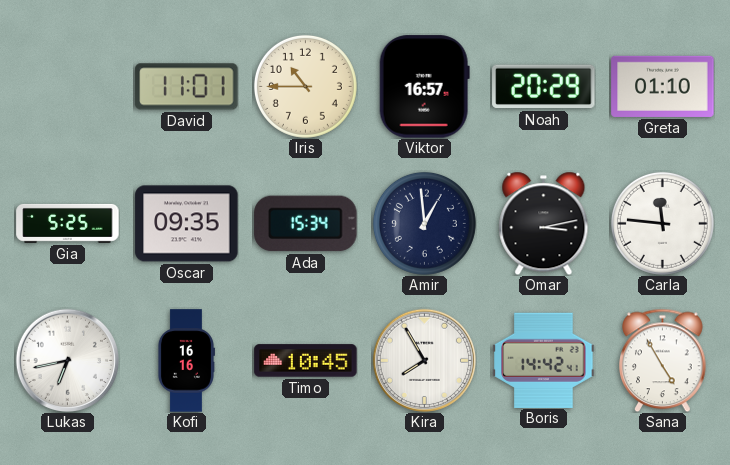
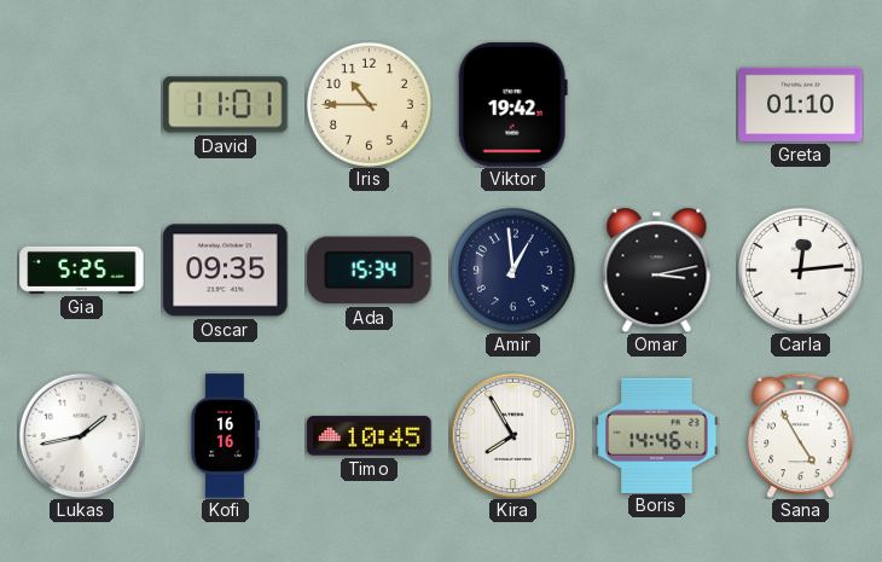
Viktor: 16:57 -> 19:42 (512, 105)
Noah: 20:29 -> none (544, 87)
Carla: 11:46 -> 12:14 (800, 270)
Lukas: 6:43 -> 1:43 (81, 435)
Boris: 14:42 -> 14:46 (657, 435)
